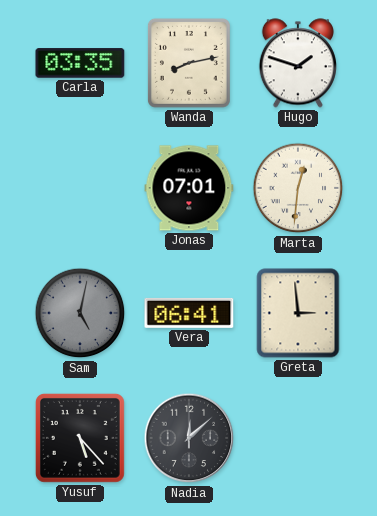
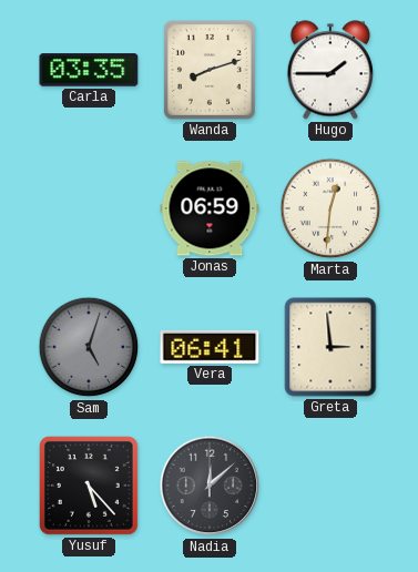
Wanda: 8:13 -> 8:12 (210, 70)
Hugo: 1:48 -> 1:45 (330, 70)
Jonas: 07:01 -> 06:59 (210, 208)
Sam: 5:02 -> 5:03 (89, 347)
